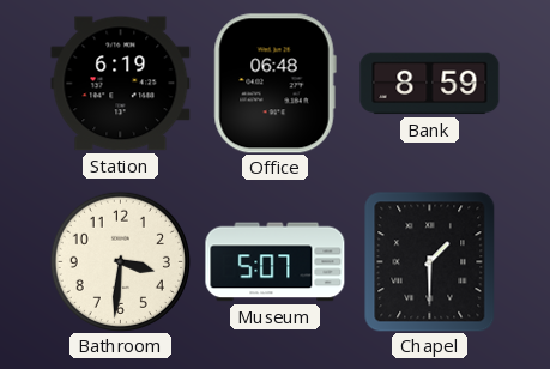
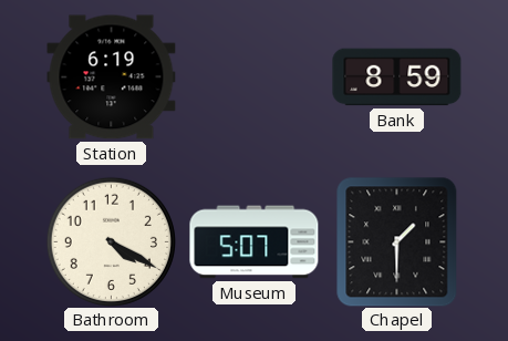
Office: 06:48 -> none (274, 84)
Bathroom: 3:31 -> 4:20 (111, 241)
